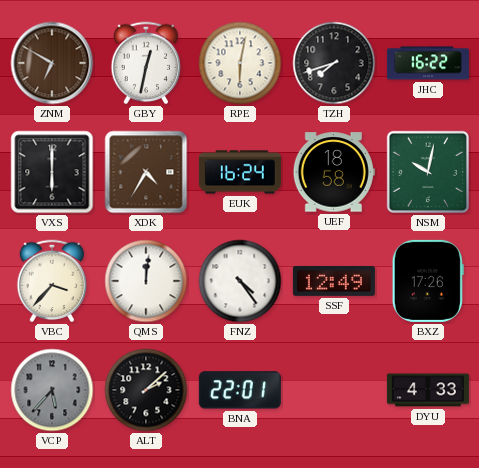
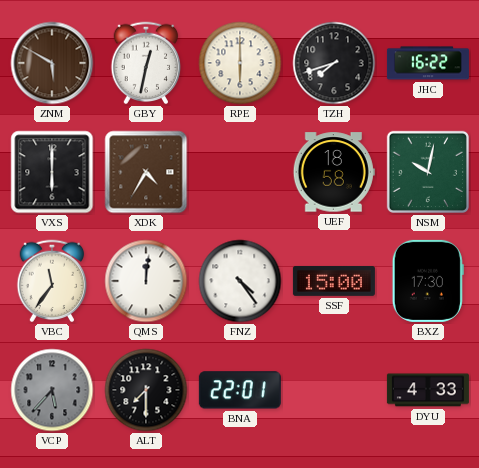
ZNM: 6:50 -> 5:50 (52, 63)
RPE: 6:02 -> 6:00 (240, 63)
EUK: 16:24 -> none (240, 172)
VBC: 3:37 -> 11:36 (52, 281)
SSF: 12:49 -> 15:00 (334, 281)
BXZ: 17:26 -> 17:30 (428, 281)
ALT: 2:08 -> 7:30 (146, 390)
